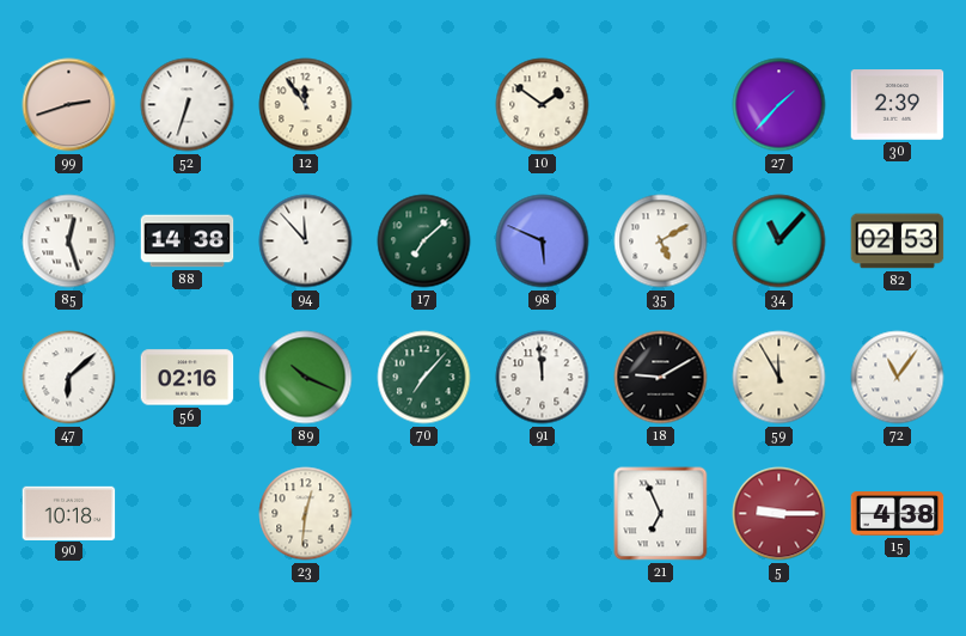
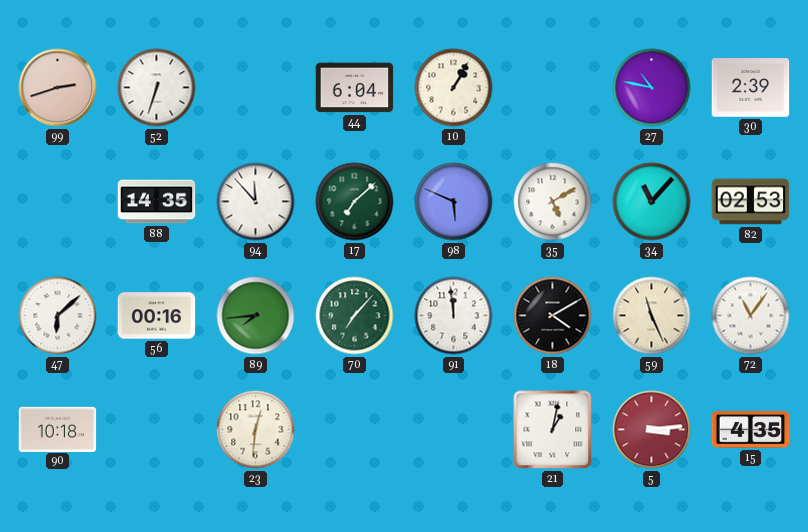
12: 11:54 -> none (306, 105)
44: none -> 6:04 (355, 88)
10: 1:51 -> 1:05 (454, 88)
27: 1:37 -> 10:47 (652, 88)
85: 12:27 -> none (69, 241)
88: 14:38 -> 14:35 (157, 202)
56: 02:16 -> 00:16 (157, 316)
89: 10:19 -> 7:44 (256, 316)
18: 9:10 -> 4:10 (553, 316)
59: 11:55 -> 11:26 (652, 316)
21: 6:56 -> 1:02 (553, 430)
5: 9:15 -> 3:14 (652, 430)
15: 4:38 -> 4:35 (751, 430)
